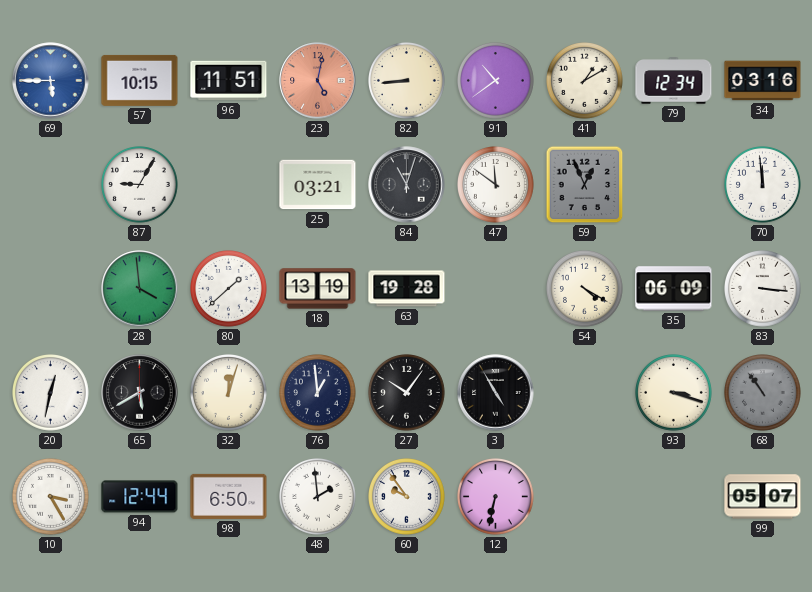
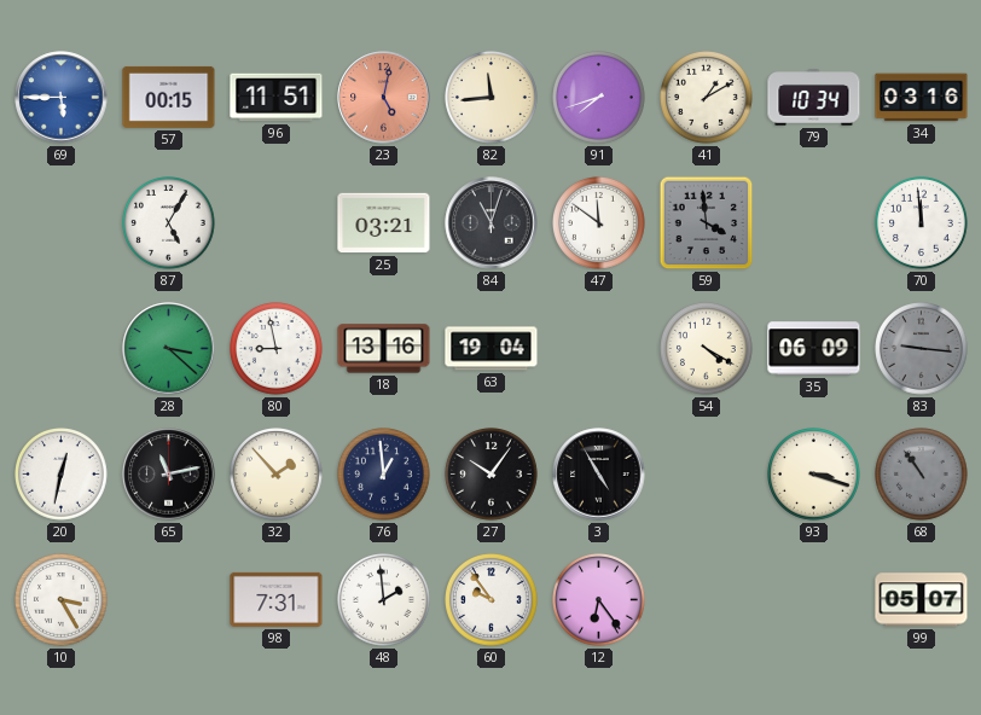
57: 10:15 -> 00:15 (169, 97)
82: 8:44 -> 11:44 (492, 98)
91: 10:39 -> 7:42 (599, 98)
79: 12:34 -> 10:34 (814, 98)
87: 9:05 -> 5:05 (169, 223)
59: 12:56 -> 3:59 (707, 223)
28: 3:59 -> 3:22 (169, 349)
80: 1:38 -> 8:58 (277, 349)
18: 13:19 -> 13:16 (384, 349)
63: 19:28 -> 19:04 (492, 349)
83: 3:16 -> 9:16 (922, 349)
83 dial: white -> grey (922, 349)
65: 5:40 -> 11:13 (169, 475)
32: 12:03 -> 1:53 (277, 475)
94: 12:44 -> none (140, 497)
98: 6:50 -> 7:31 (277, 599)
12: 6:32 -> 6:24 (599, 600)
